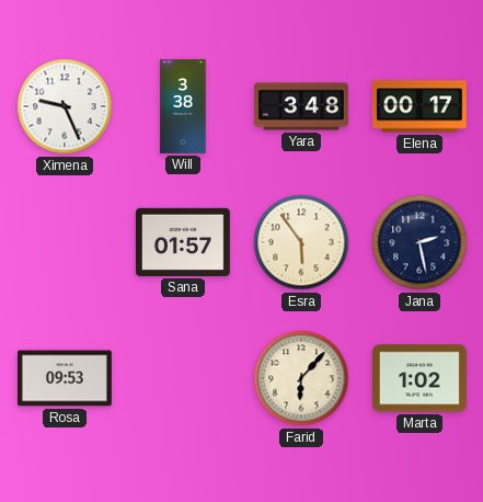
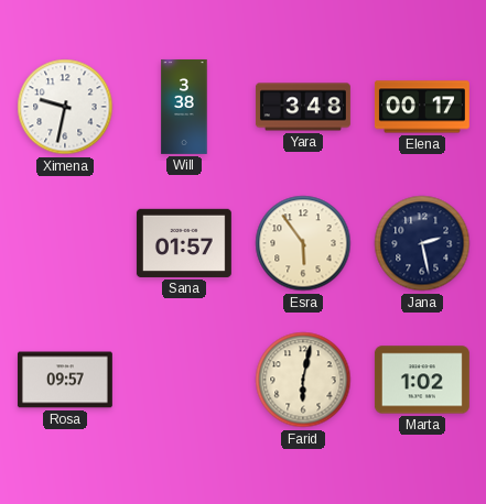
Ximena: 9:26 -> 9:32 (65, 107)
Rosa: 09:53 -> 09:57 (65, 380)
Farid: 6:07 -> 6:02 (303, 380)
